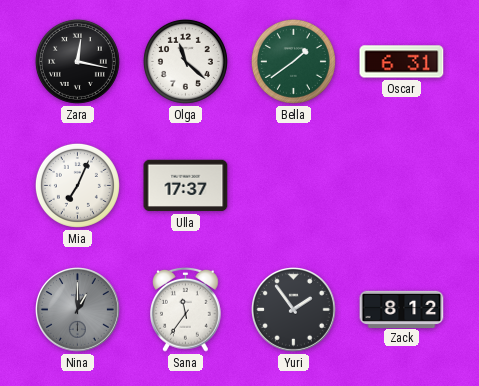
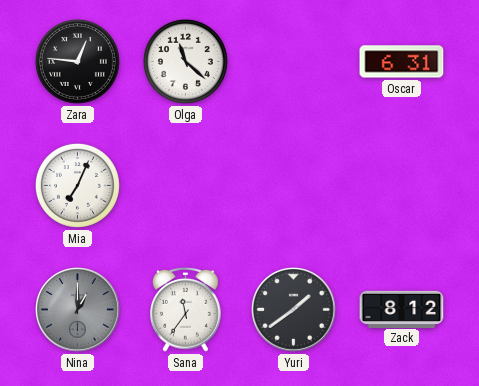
Zara: 12:17 -> 12:46 (77, 61)
Bella: 1:39 -> none (293, 61)
Ulla: 17:37 -> none (186, 186)
Yuri: 1:54 -> 1:39 (294, 310)
